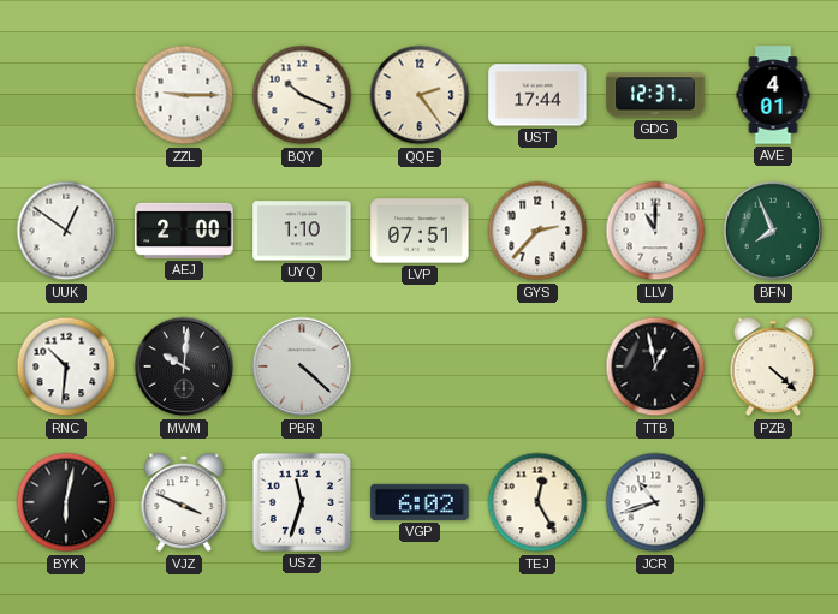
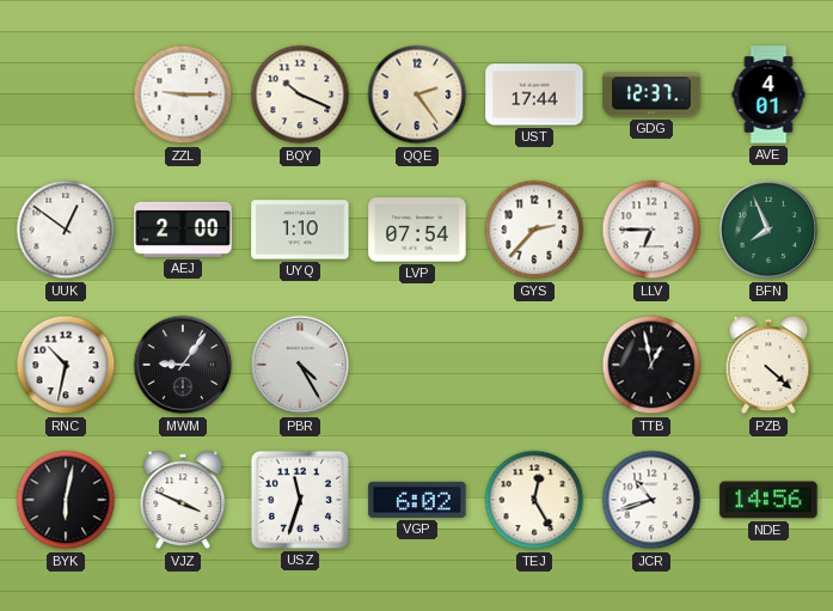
LVP: 07:51 -> 07:54 (417, 230)
LLV: 11:00 -> 6:45 (651, 230)
RNC: 10:31 -> 10:32 (66, 365)
MWM: 10:01 -> 9:06 (183, 365)
PBR: 4:22 -> 4:25 (300, 365)
NDE: none -> 14:56 (768, 500)
